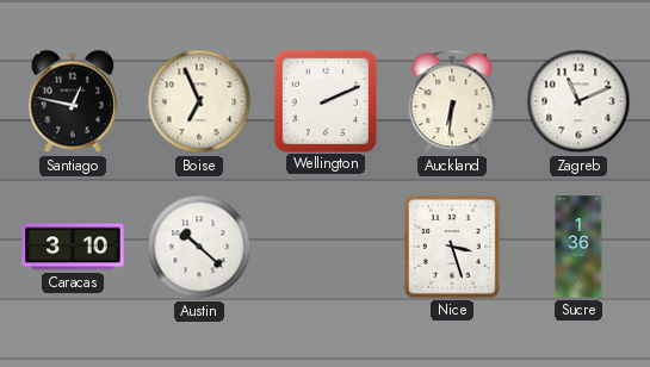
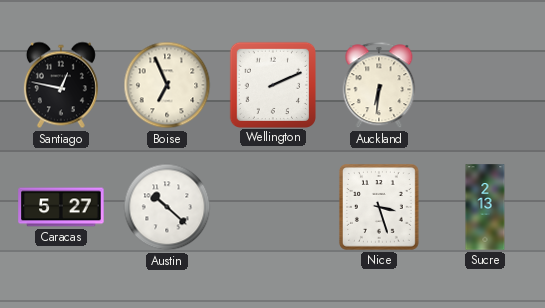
Zagreb: 11:11 -> none (578, 101)
Caracas: 3:10 -> 5:27 (61, 207)
Sucre: 1:36 -> 2:13 (485, 207)
